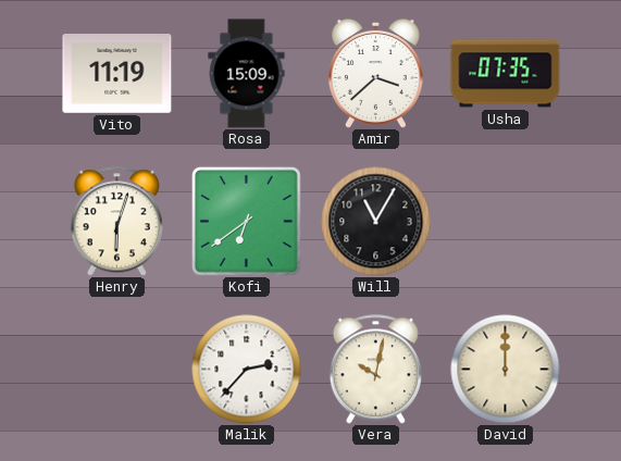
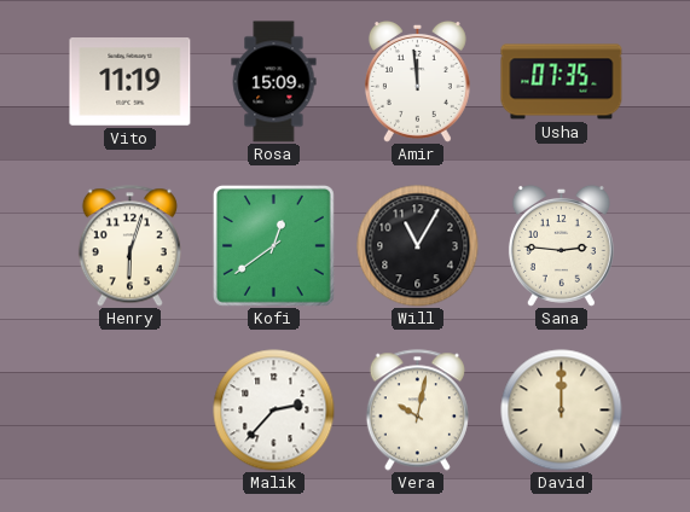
Amir: 3:38 -> 11:59 (417, 82)
Kofi: 6:39 -> 12:39 (273, 245)
Sana: none -> 2:46 (561, 246)
